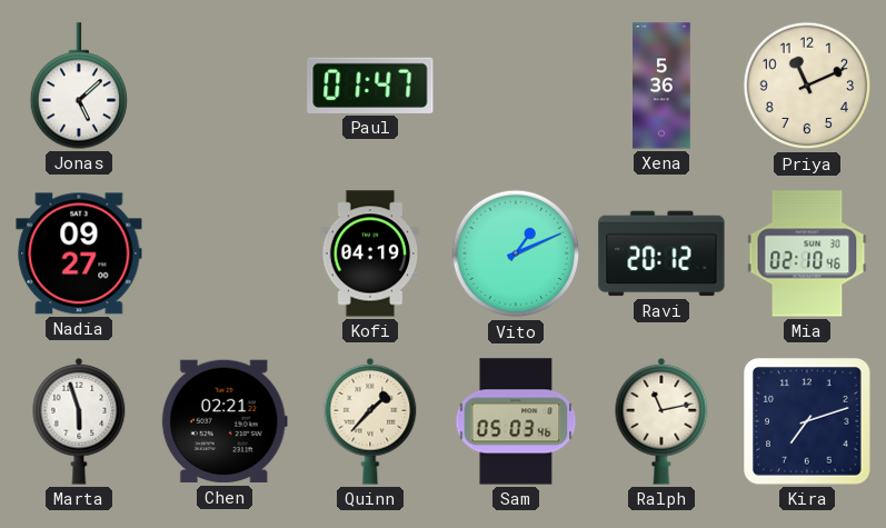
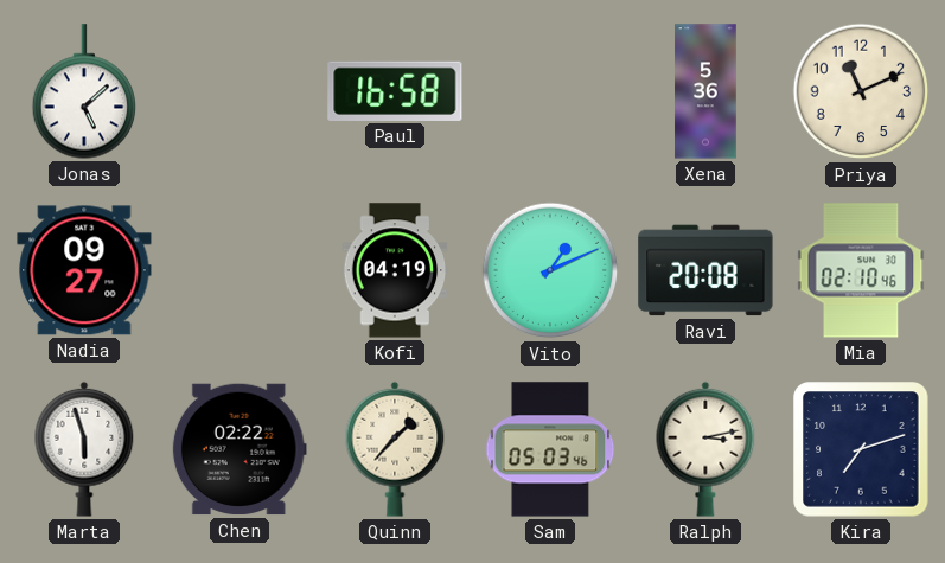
Paul: 01:47 -> 16:58 (395, 91)
Ravi: 20:12 -> 20:08 (705, 270)
Chen: 02:21 -> 02:22 (240, 449)
Ralph: 11:13 -> 3:13 (705, 449)
